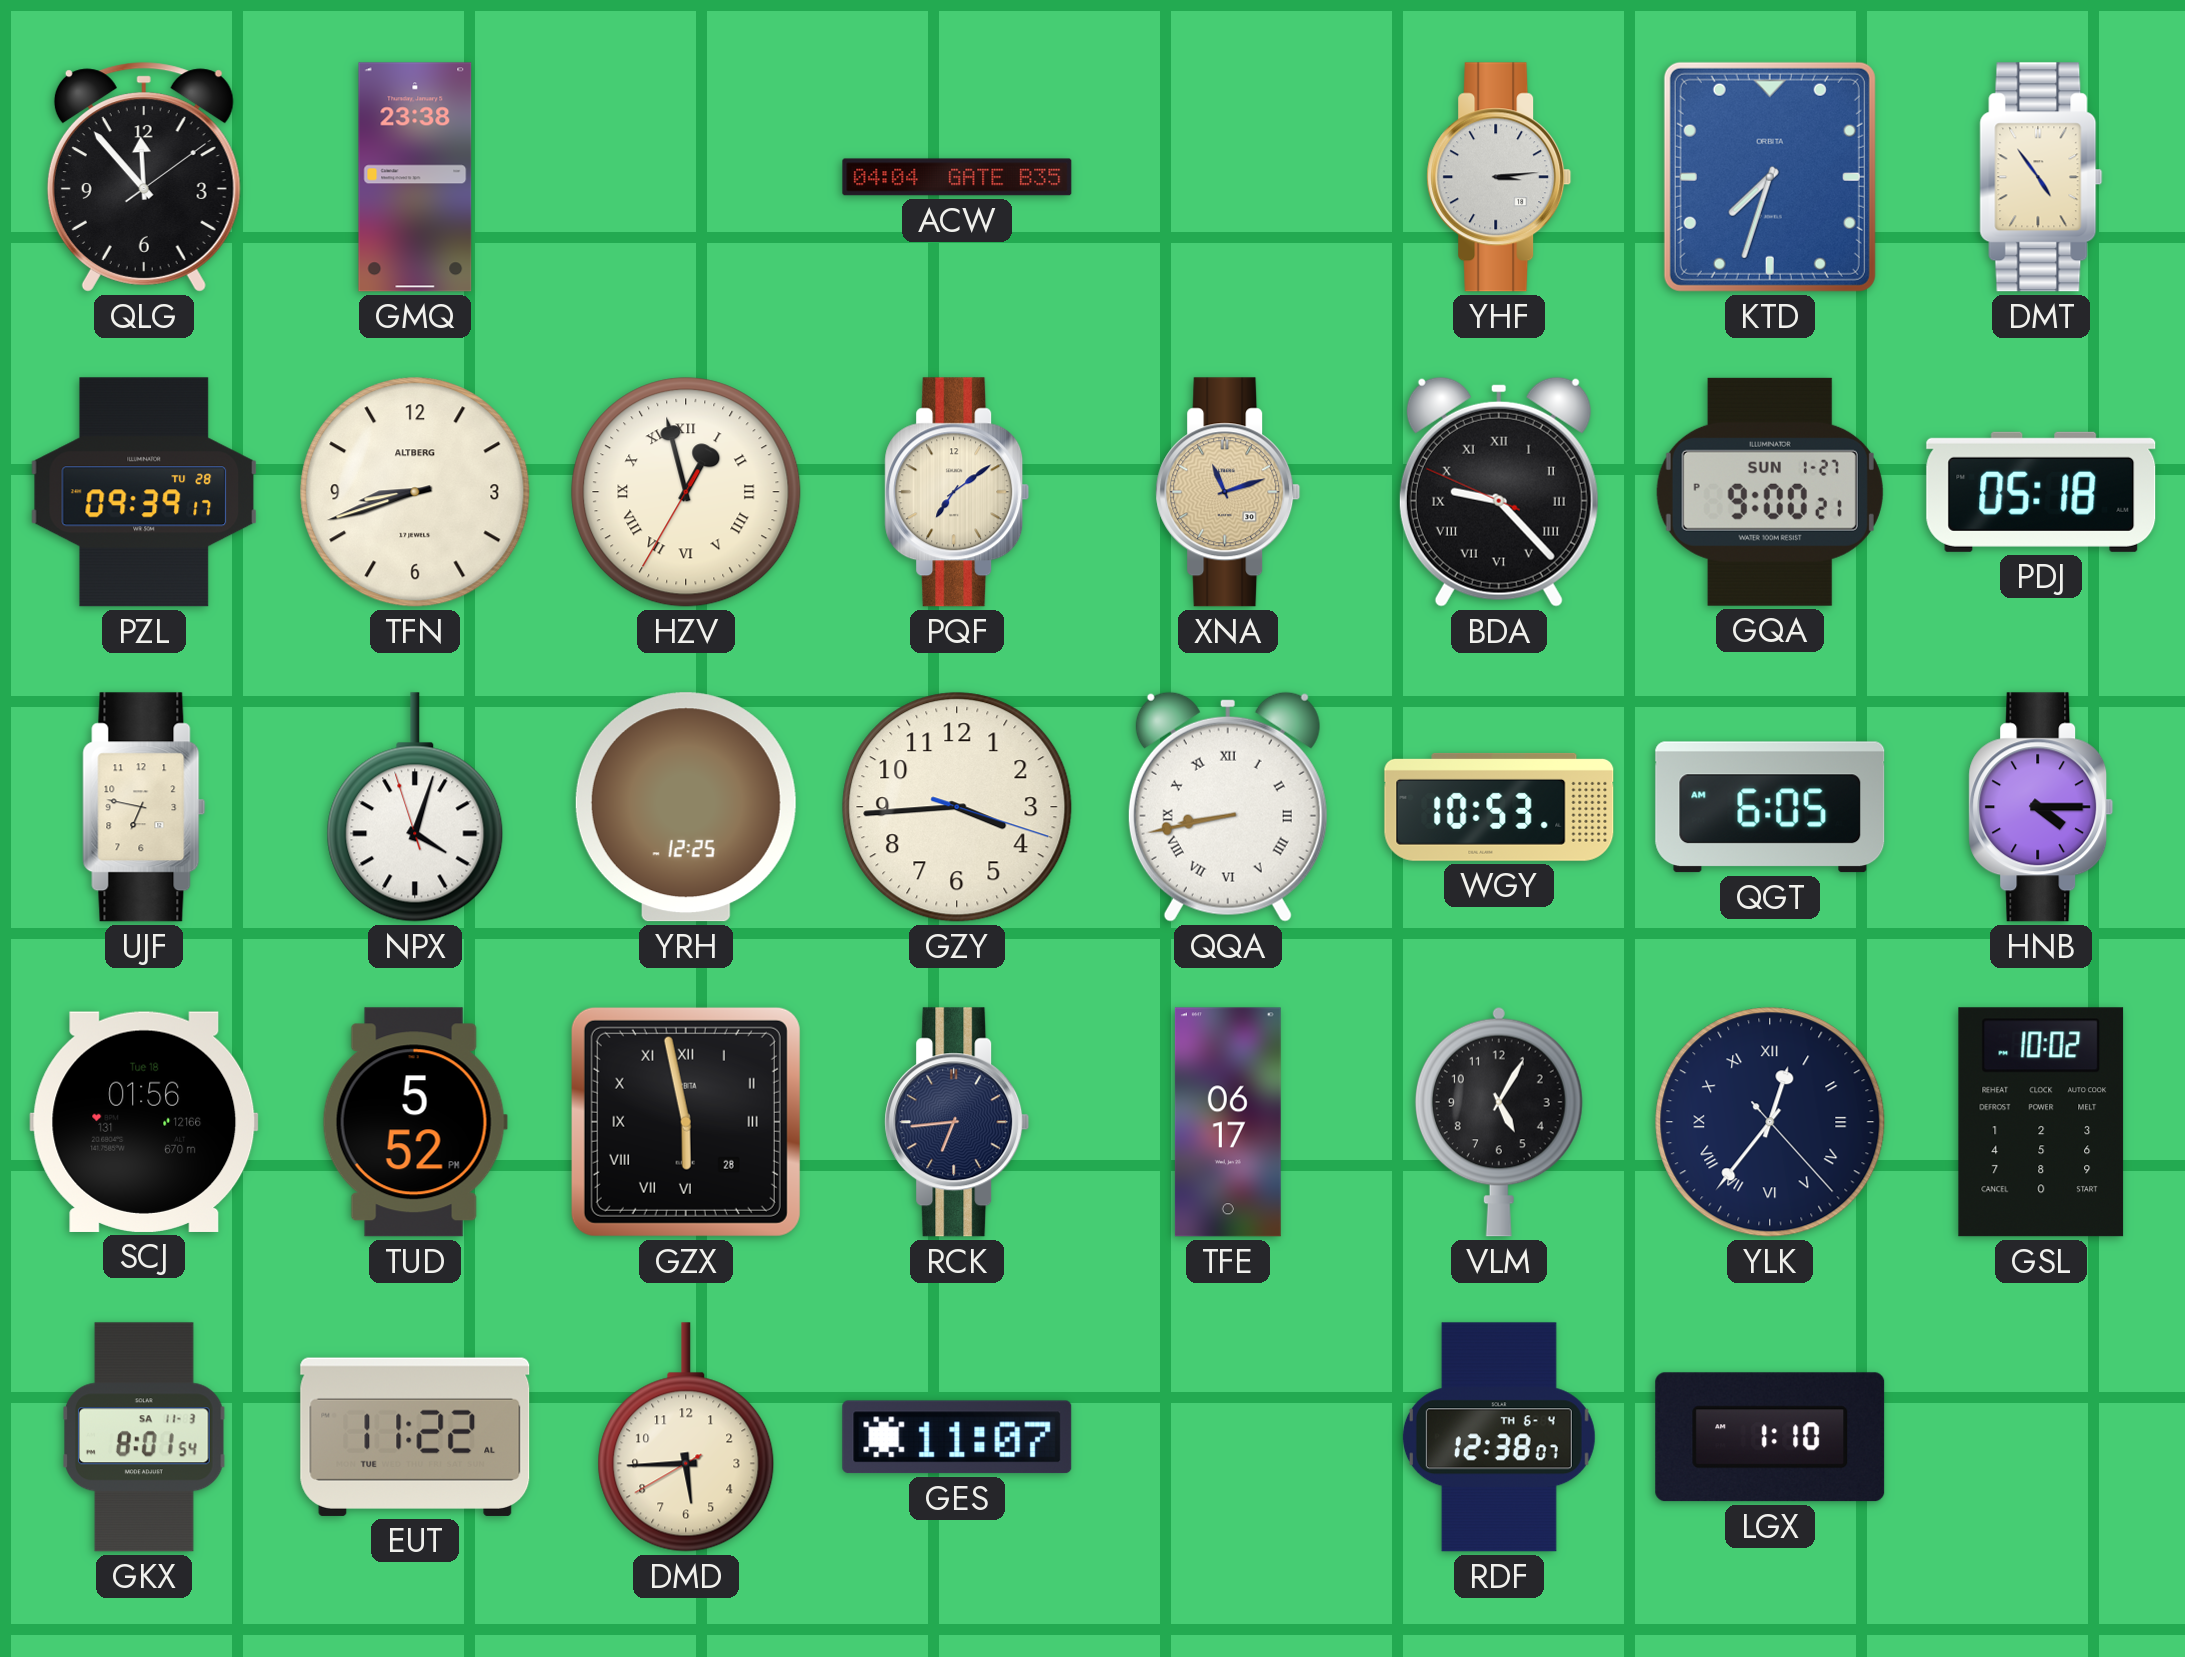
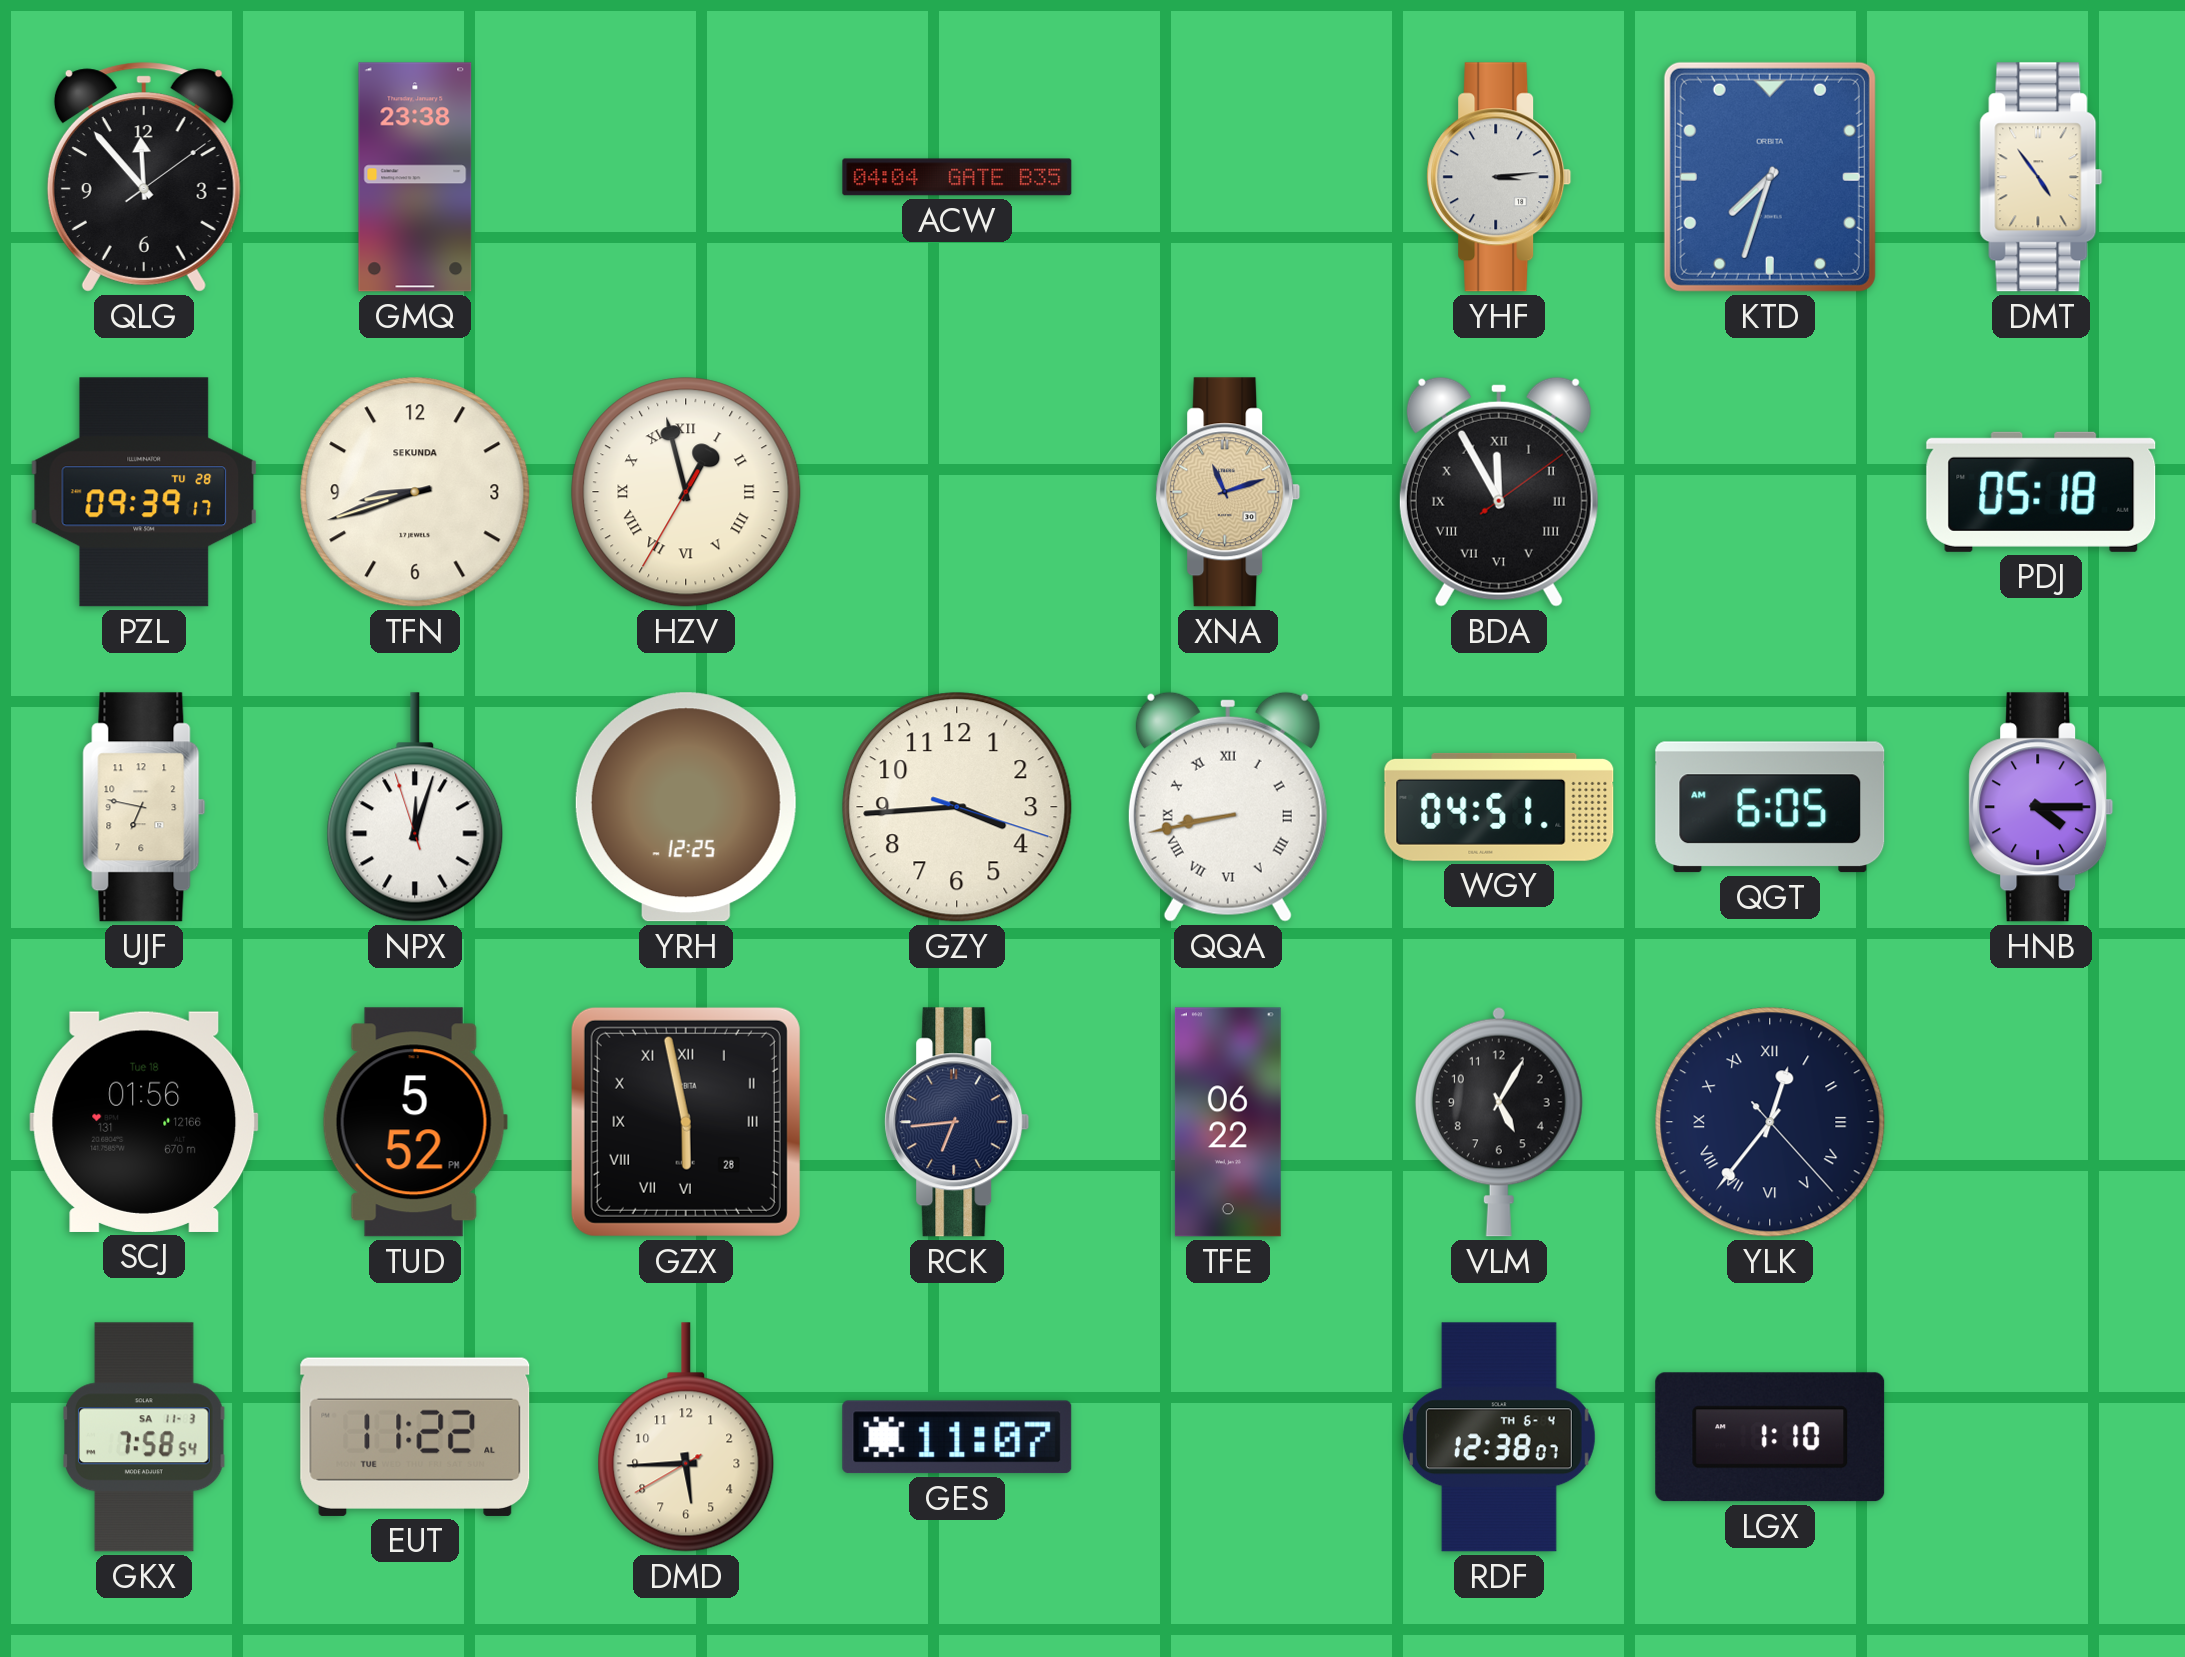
TFN brand: ALTBERG -> SEKUNDA (415, 492)
PQF: 7:09 -> none (957, 492)
BDA: 9:22 -> 11:55 (1499, 492)
GQA: 9:00 -> none (1770, 492)
NPX: 4:02 -> 12:02 (415, 807)
WGY: 10:53 -> 04:51 (1499, 807)
TFE: 06:17 -> 06:22 (1228, 1122)
GSL: 10:02 -> none (2041, 1122)
GKX: 8:01 -> 7:58 (144, 1437)
